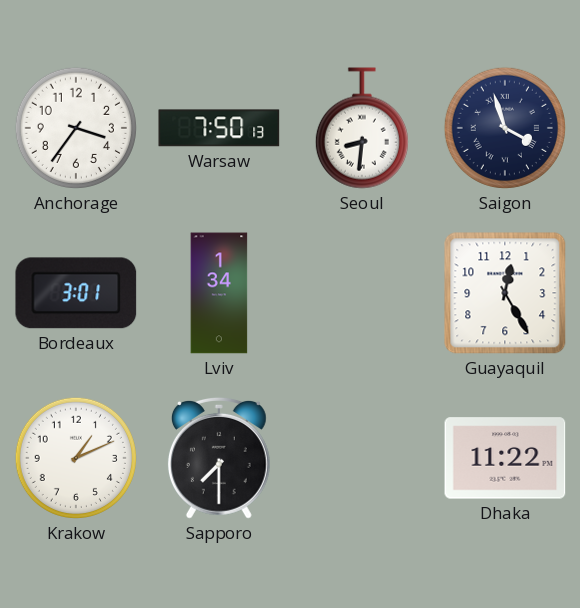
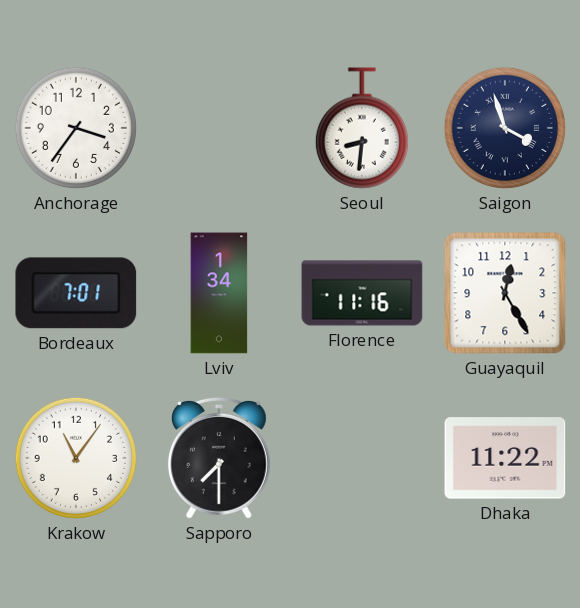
Warsaw: 7:50 -> none (219, 128)
Bordeaux: 3:01 -> 7:01 (76, 293)
Florence: none -> 11:16 (362, 293)
Krakow: 1:11 -> 11:06 (76, 458)
